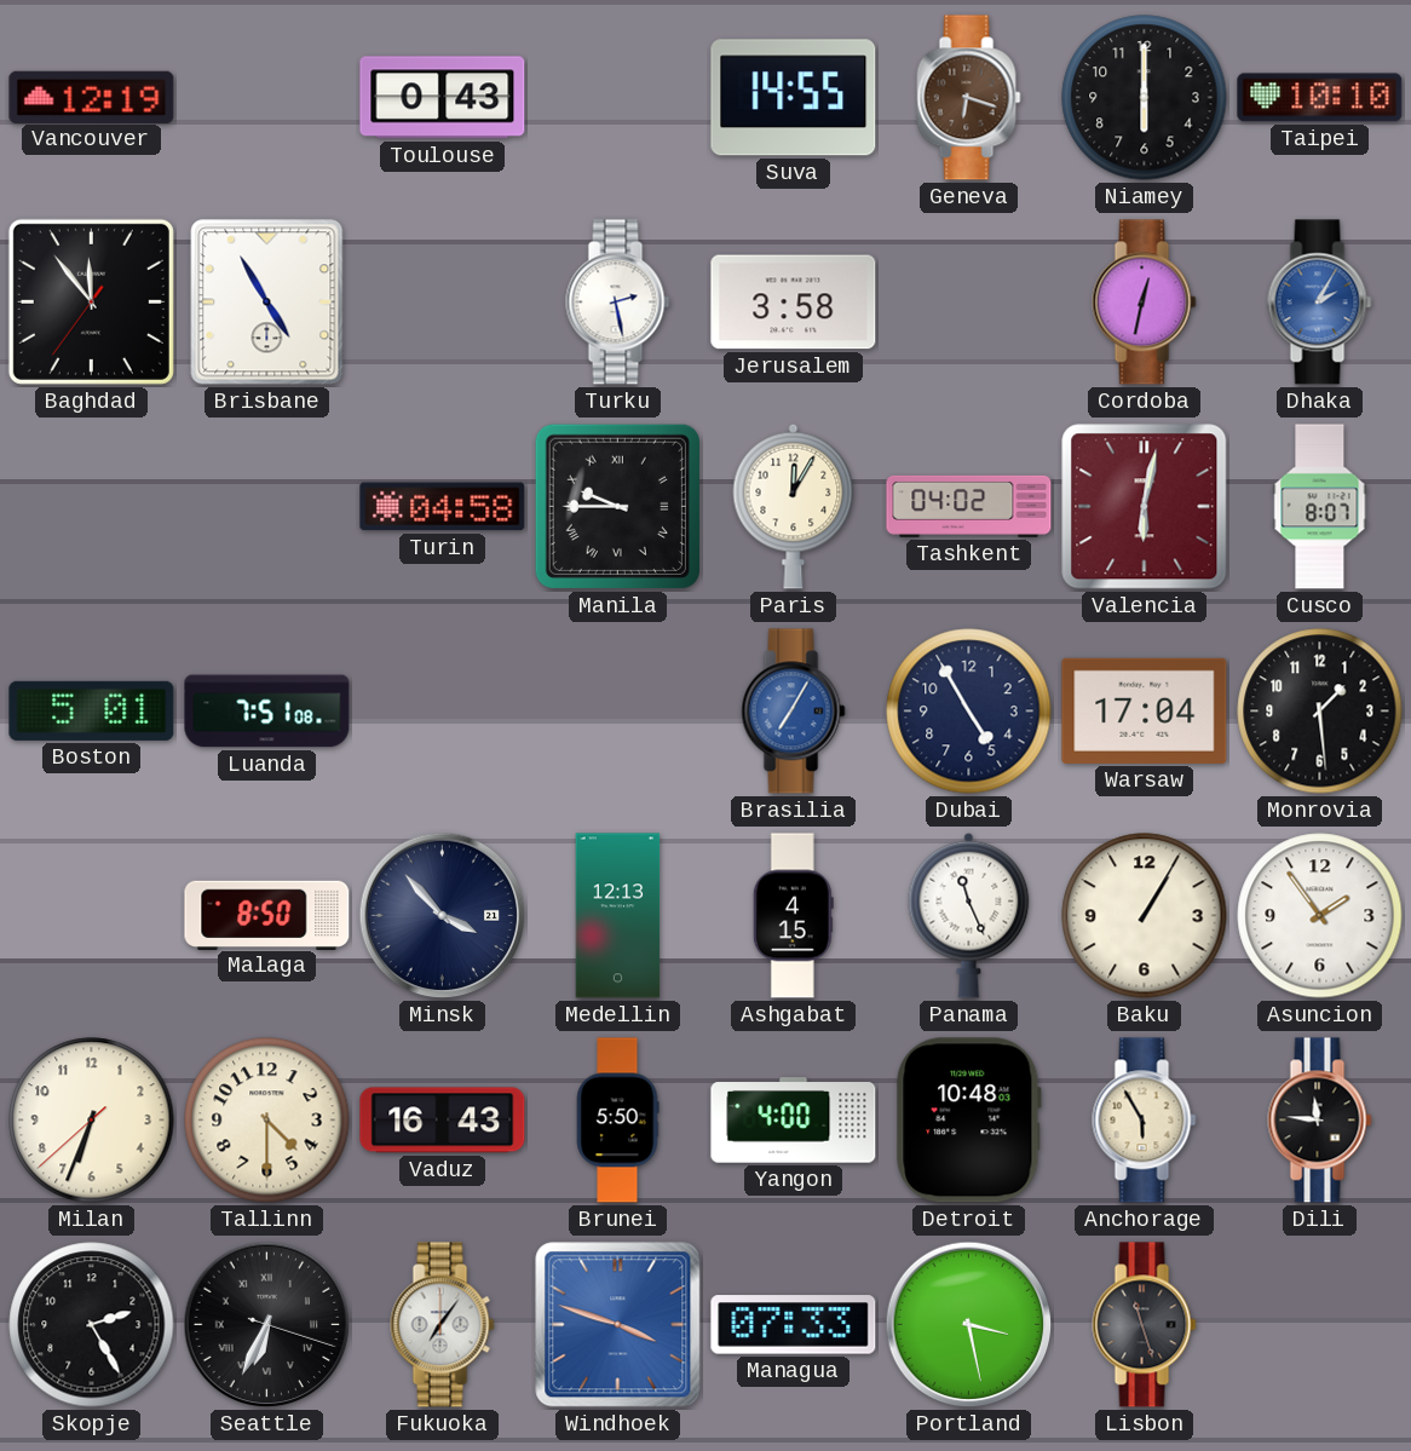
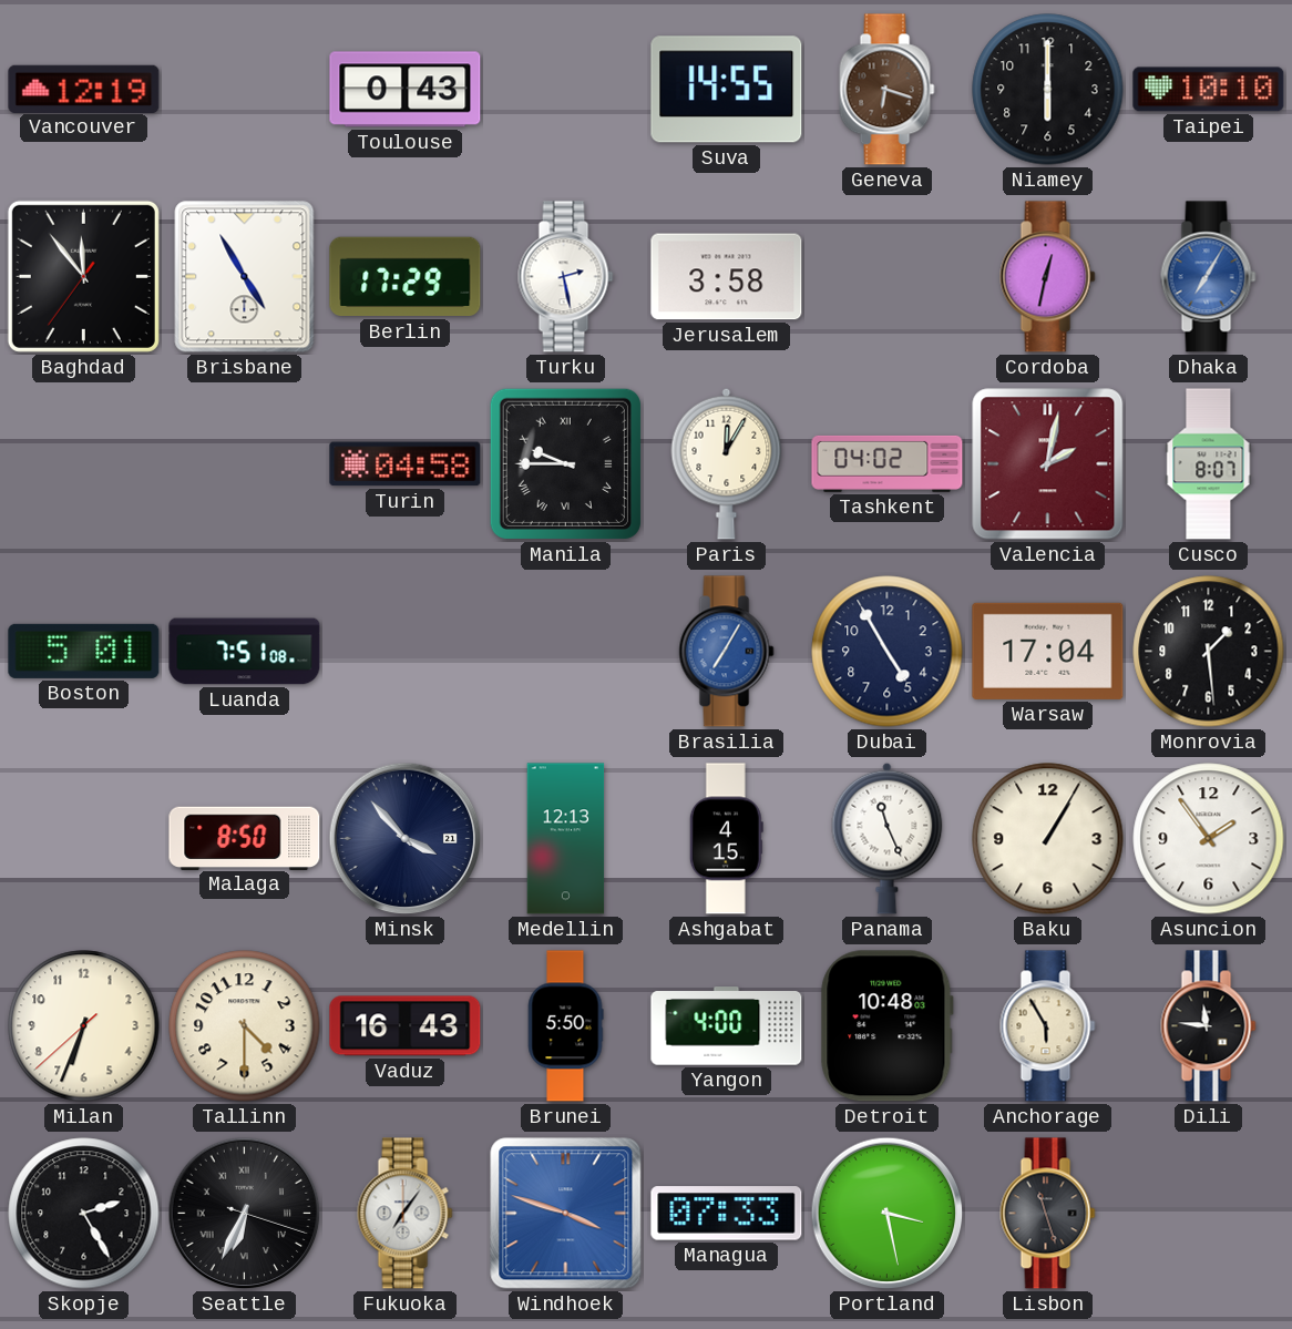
Berlin: none -> 17:29 (406, 277)
Dhaka: 2:05 -> 7:05 (1209, 277)
Valencia: 6:02 -> 2:02 (1048, 464)
